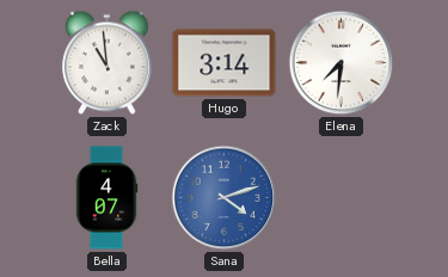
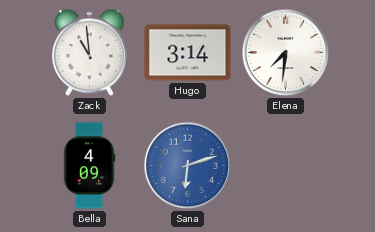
Bella: 4:07 -> 4:09 (89, 166)
Sana: 4:12 -> 6:12 (188, 166)
